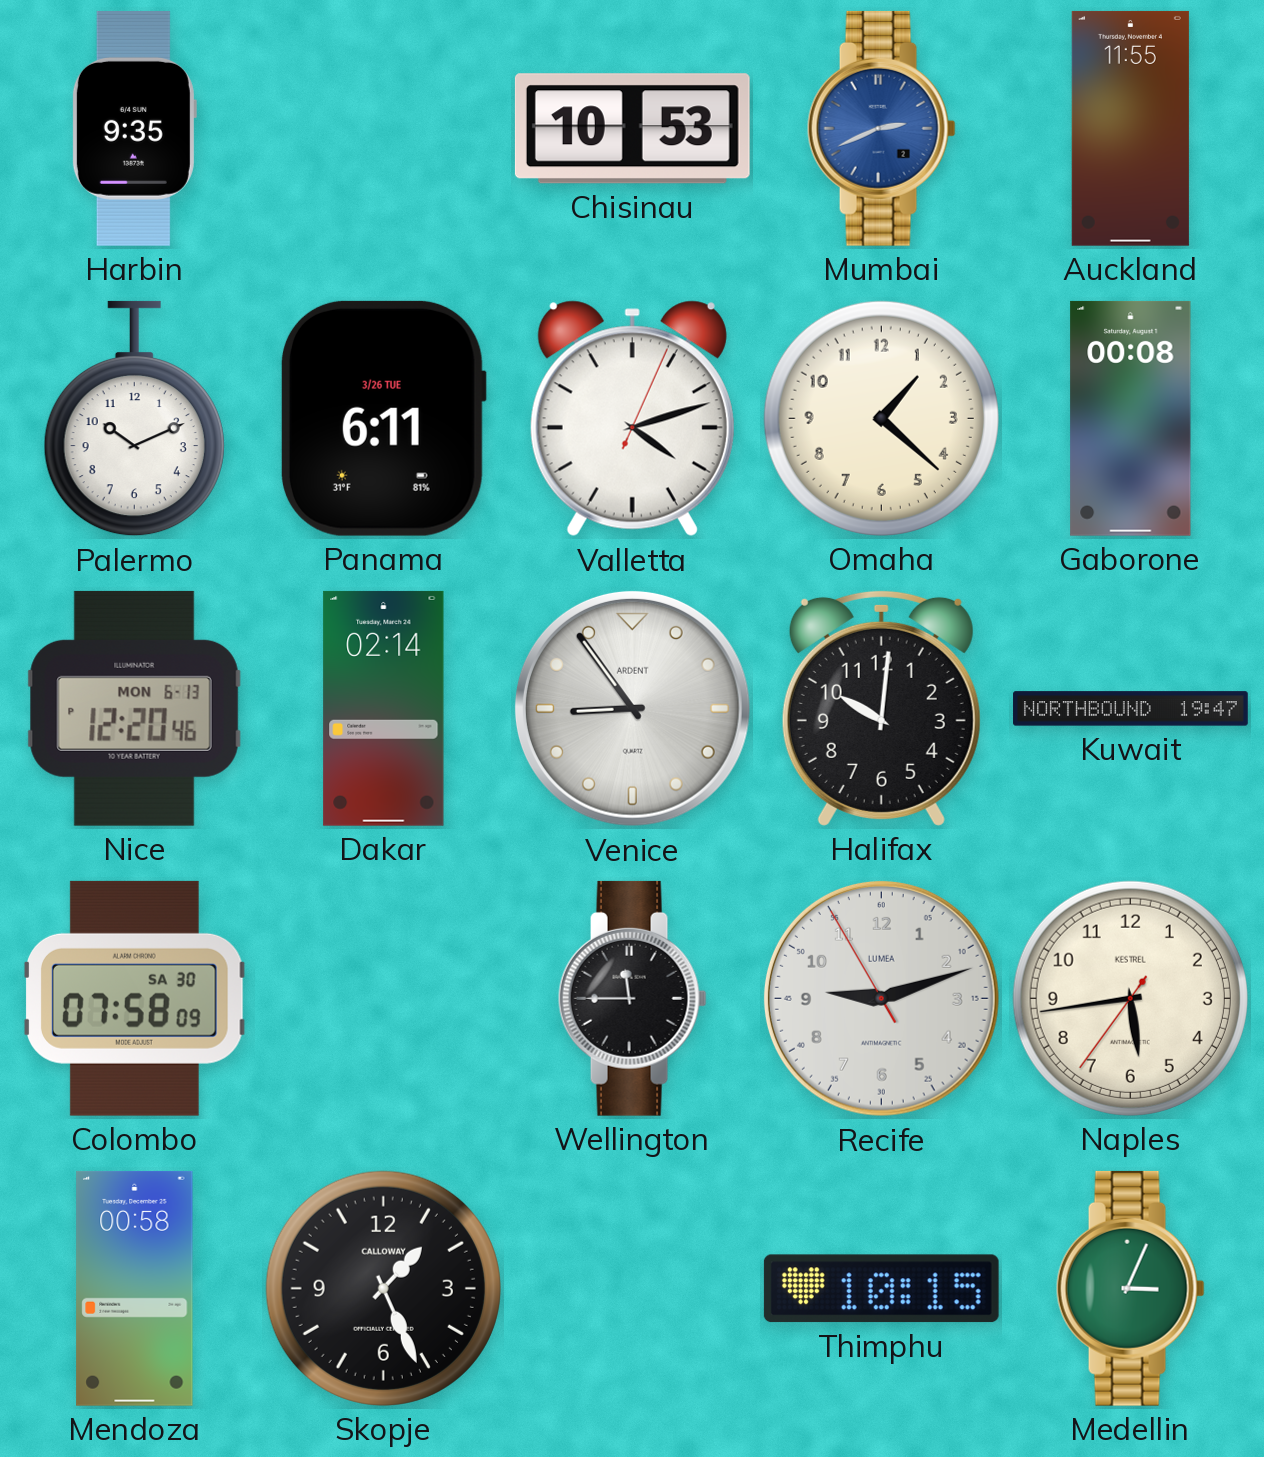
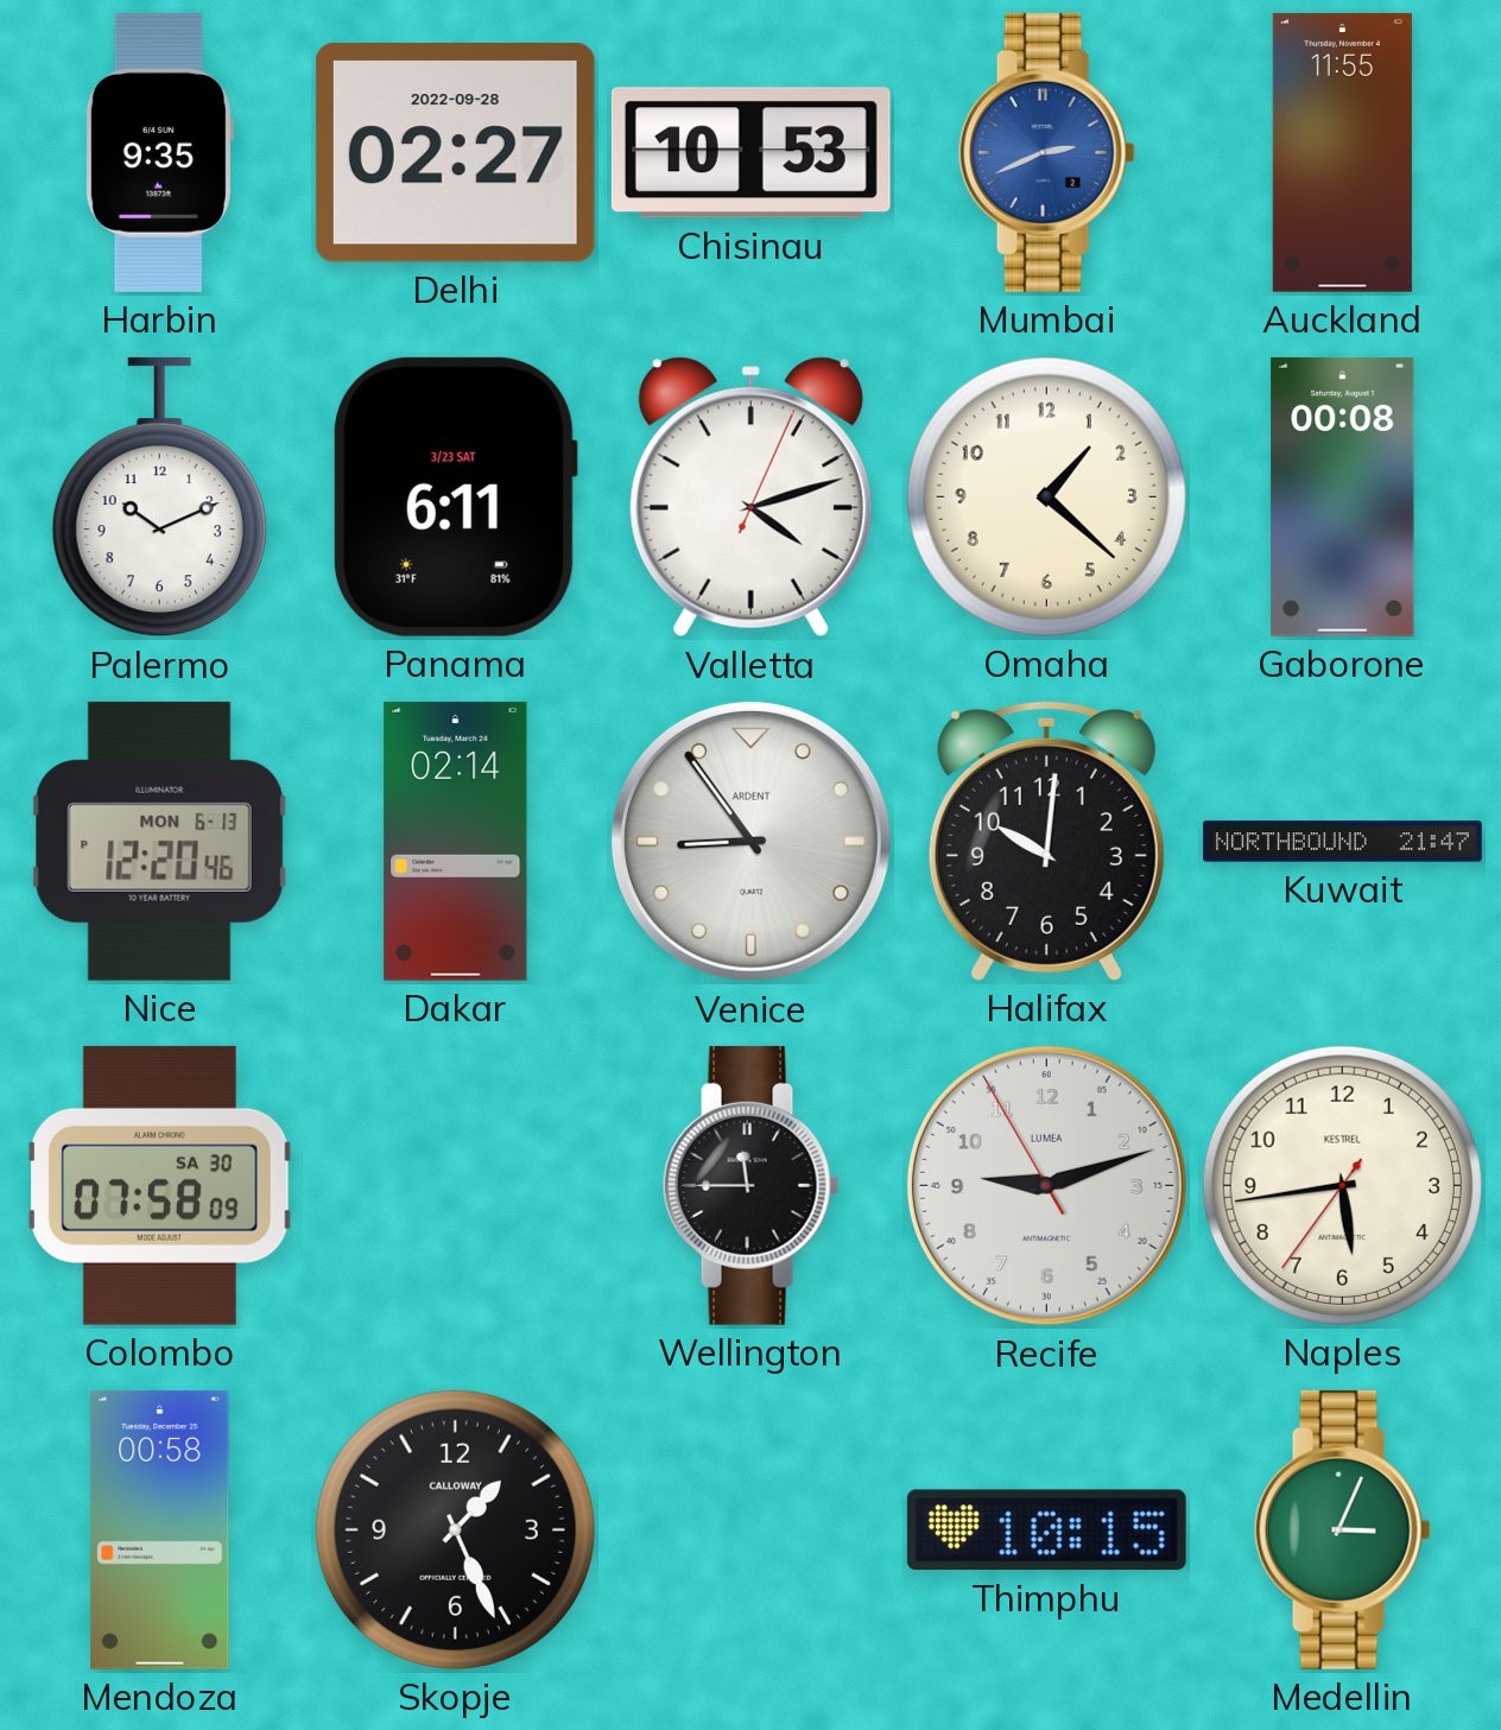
Delhi: none -> 02:27 (455, 153)
Panama date: 3/26 TUE -> 3/23 SAT (455, 496)
Kuwait: 19:47 -> 21:47 (1343, 842)
